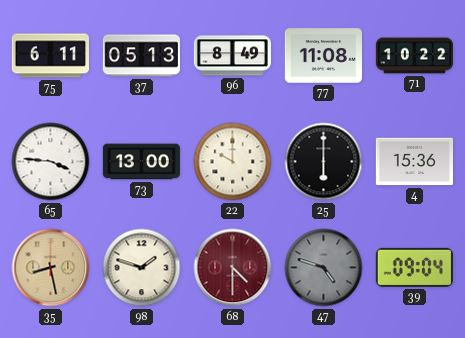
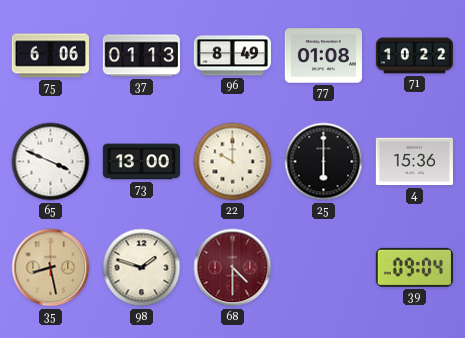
75: 6:11 -> 6:06 (50, 56)
37: 05:13 -> 01:13 (141, 56)
77: 11:08 -> 01:08 (323, 56)
65: 3:46 -> 3:49 (51, 162)
47: 4:48 -> none (324, 268)
